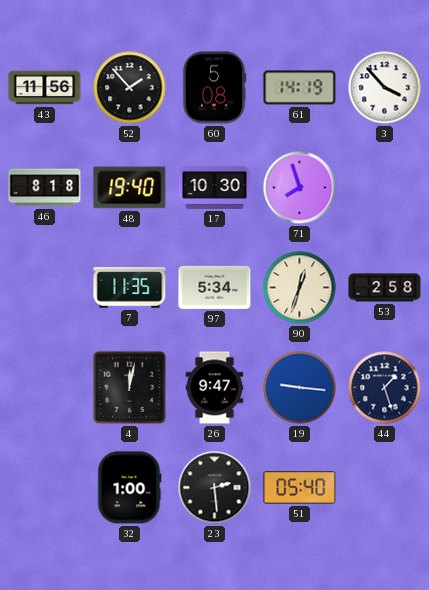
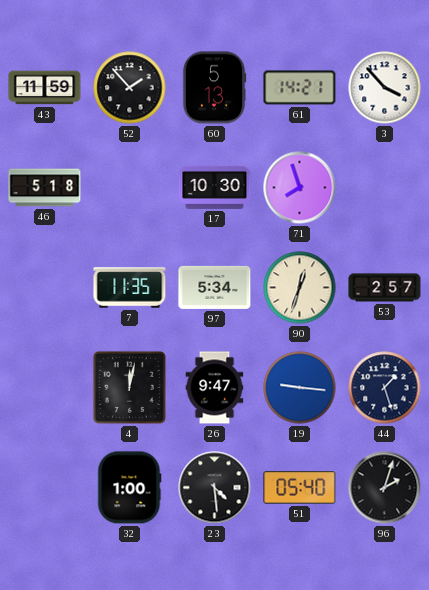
43: 11:56 -> 11:59 (45, 88)
60: 5:08 -> 5:13 (214, 88)
61: 14:19 -> 14:21 (300, 88)
46: 8:18 -> 5:18 (45, 188)
48: 19:40 -> none (130, 188)
53: 2:58 -> 2:57 (385, 288)
23: 2:29 -> 4:29 (215, 488)
96: none -> 2:03 (385, 488)
